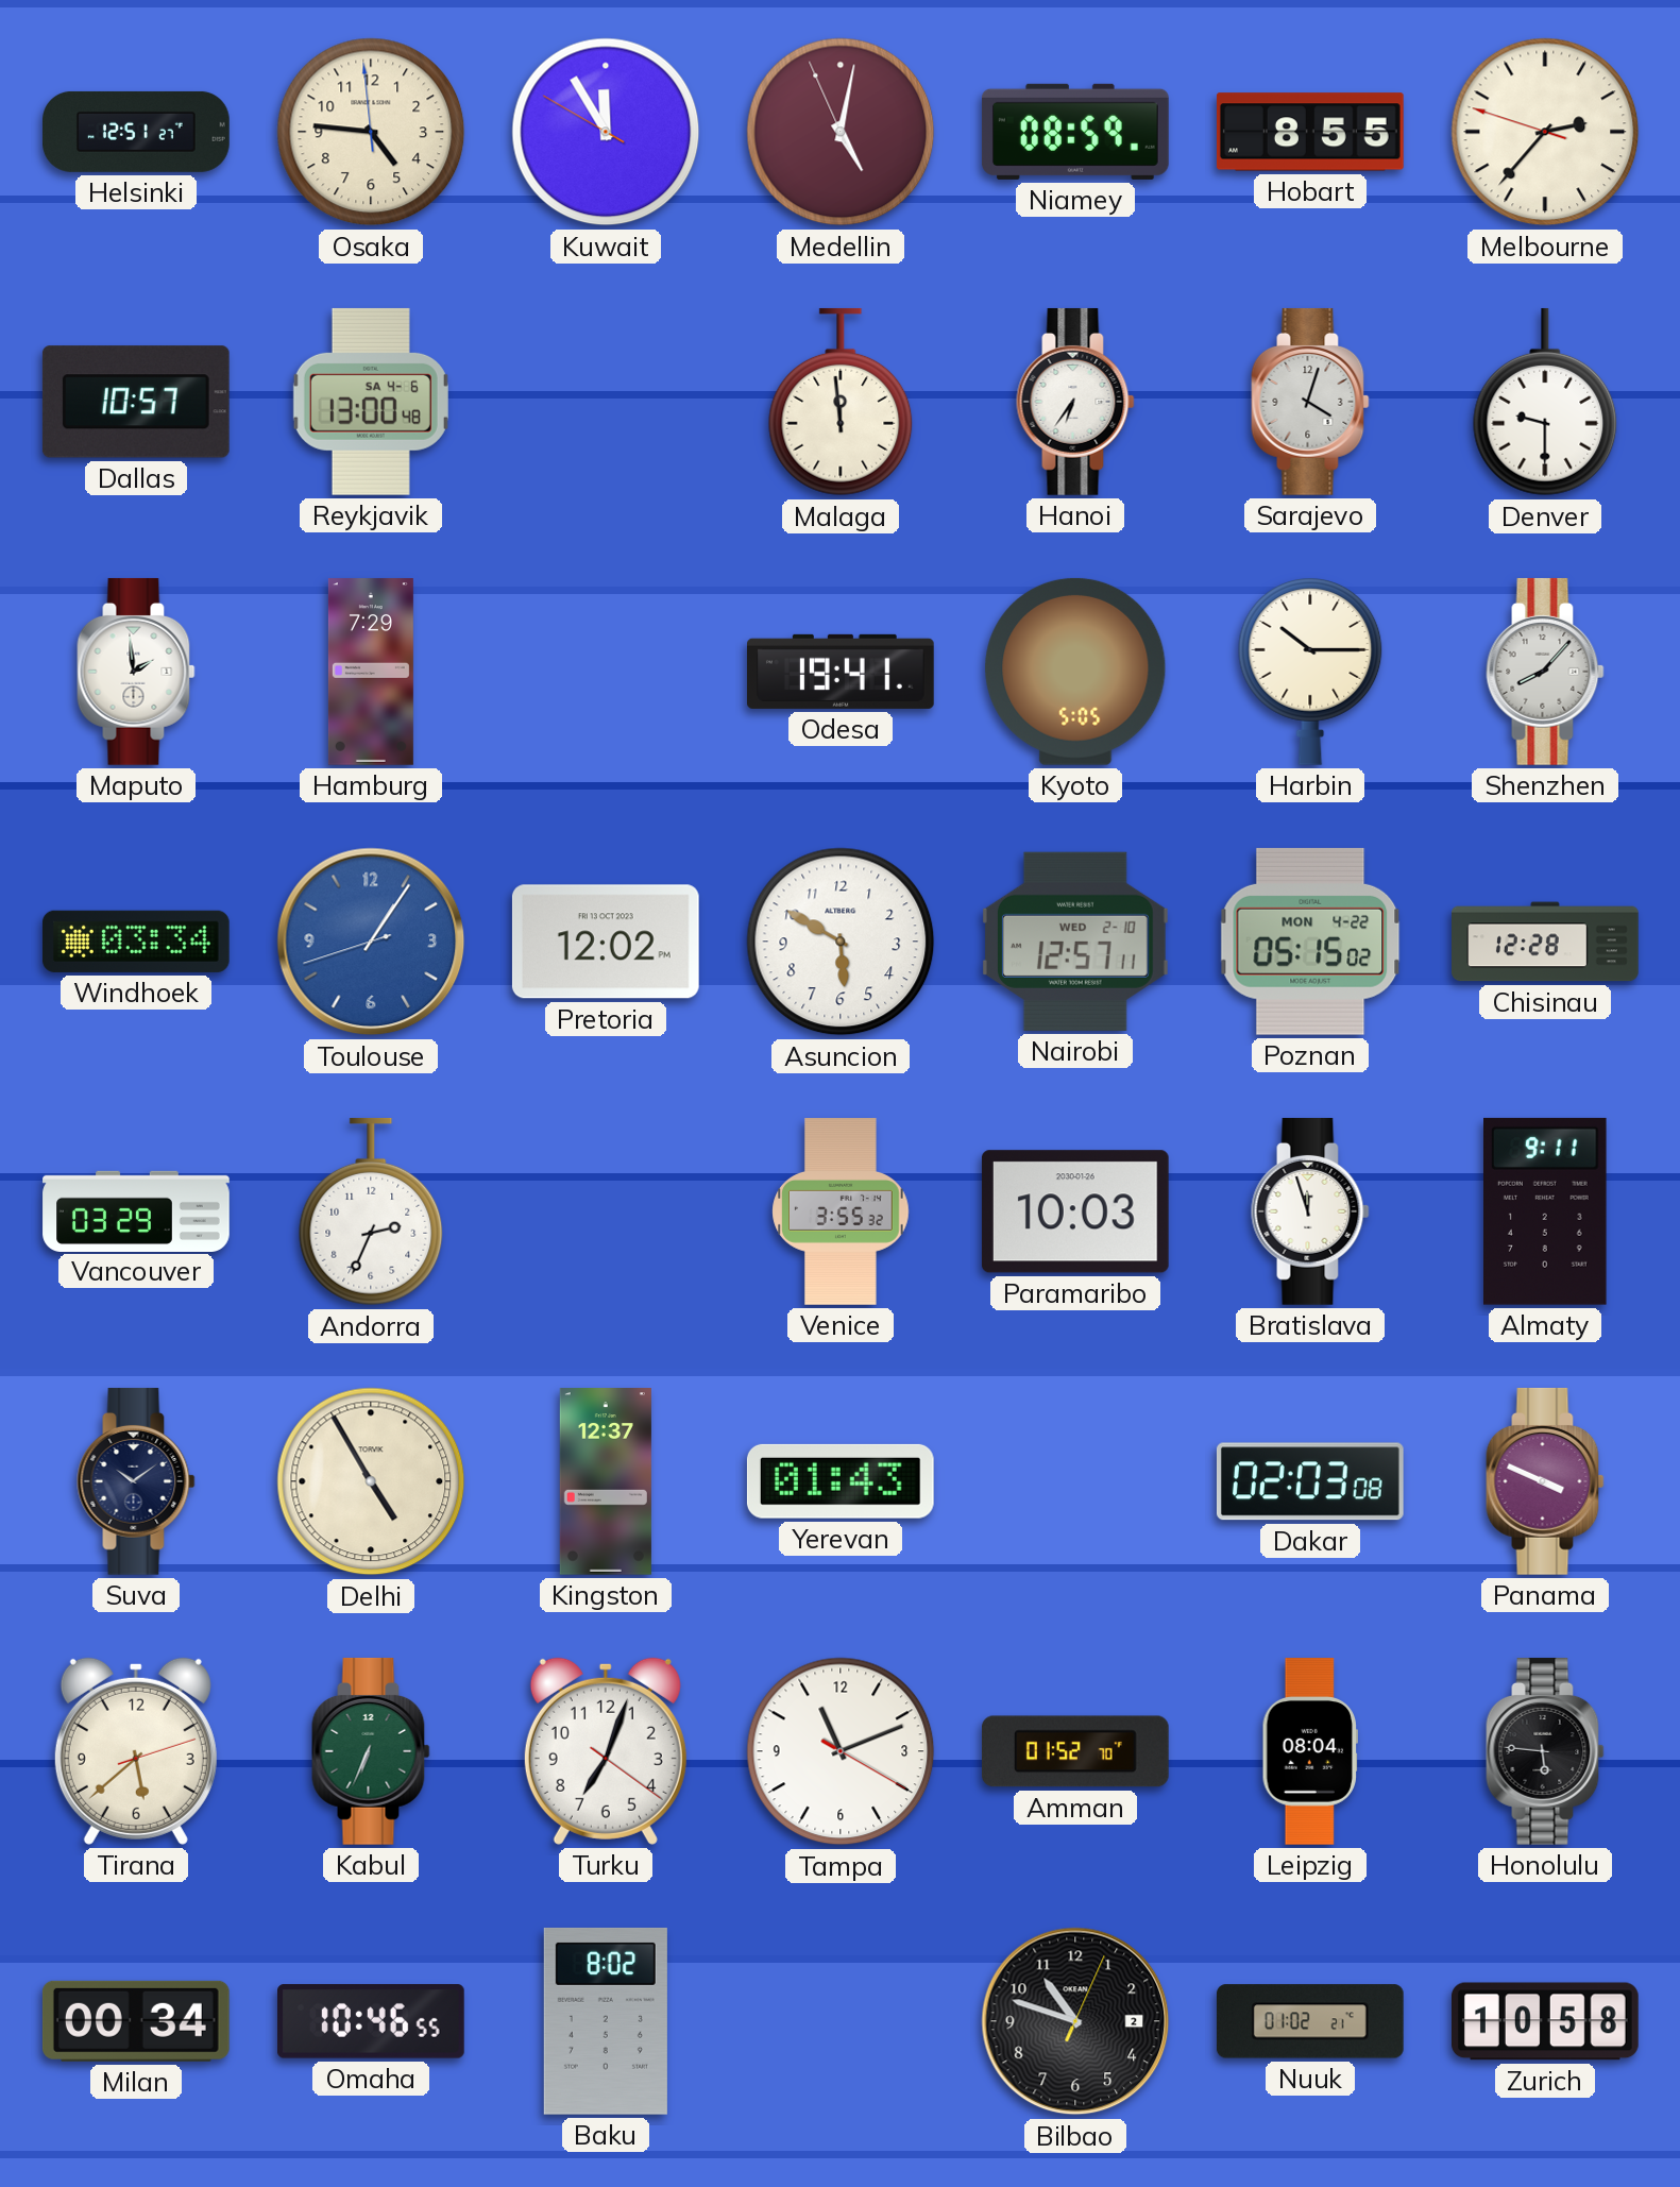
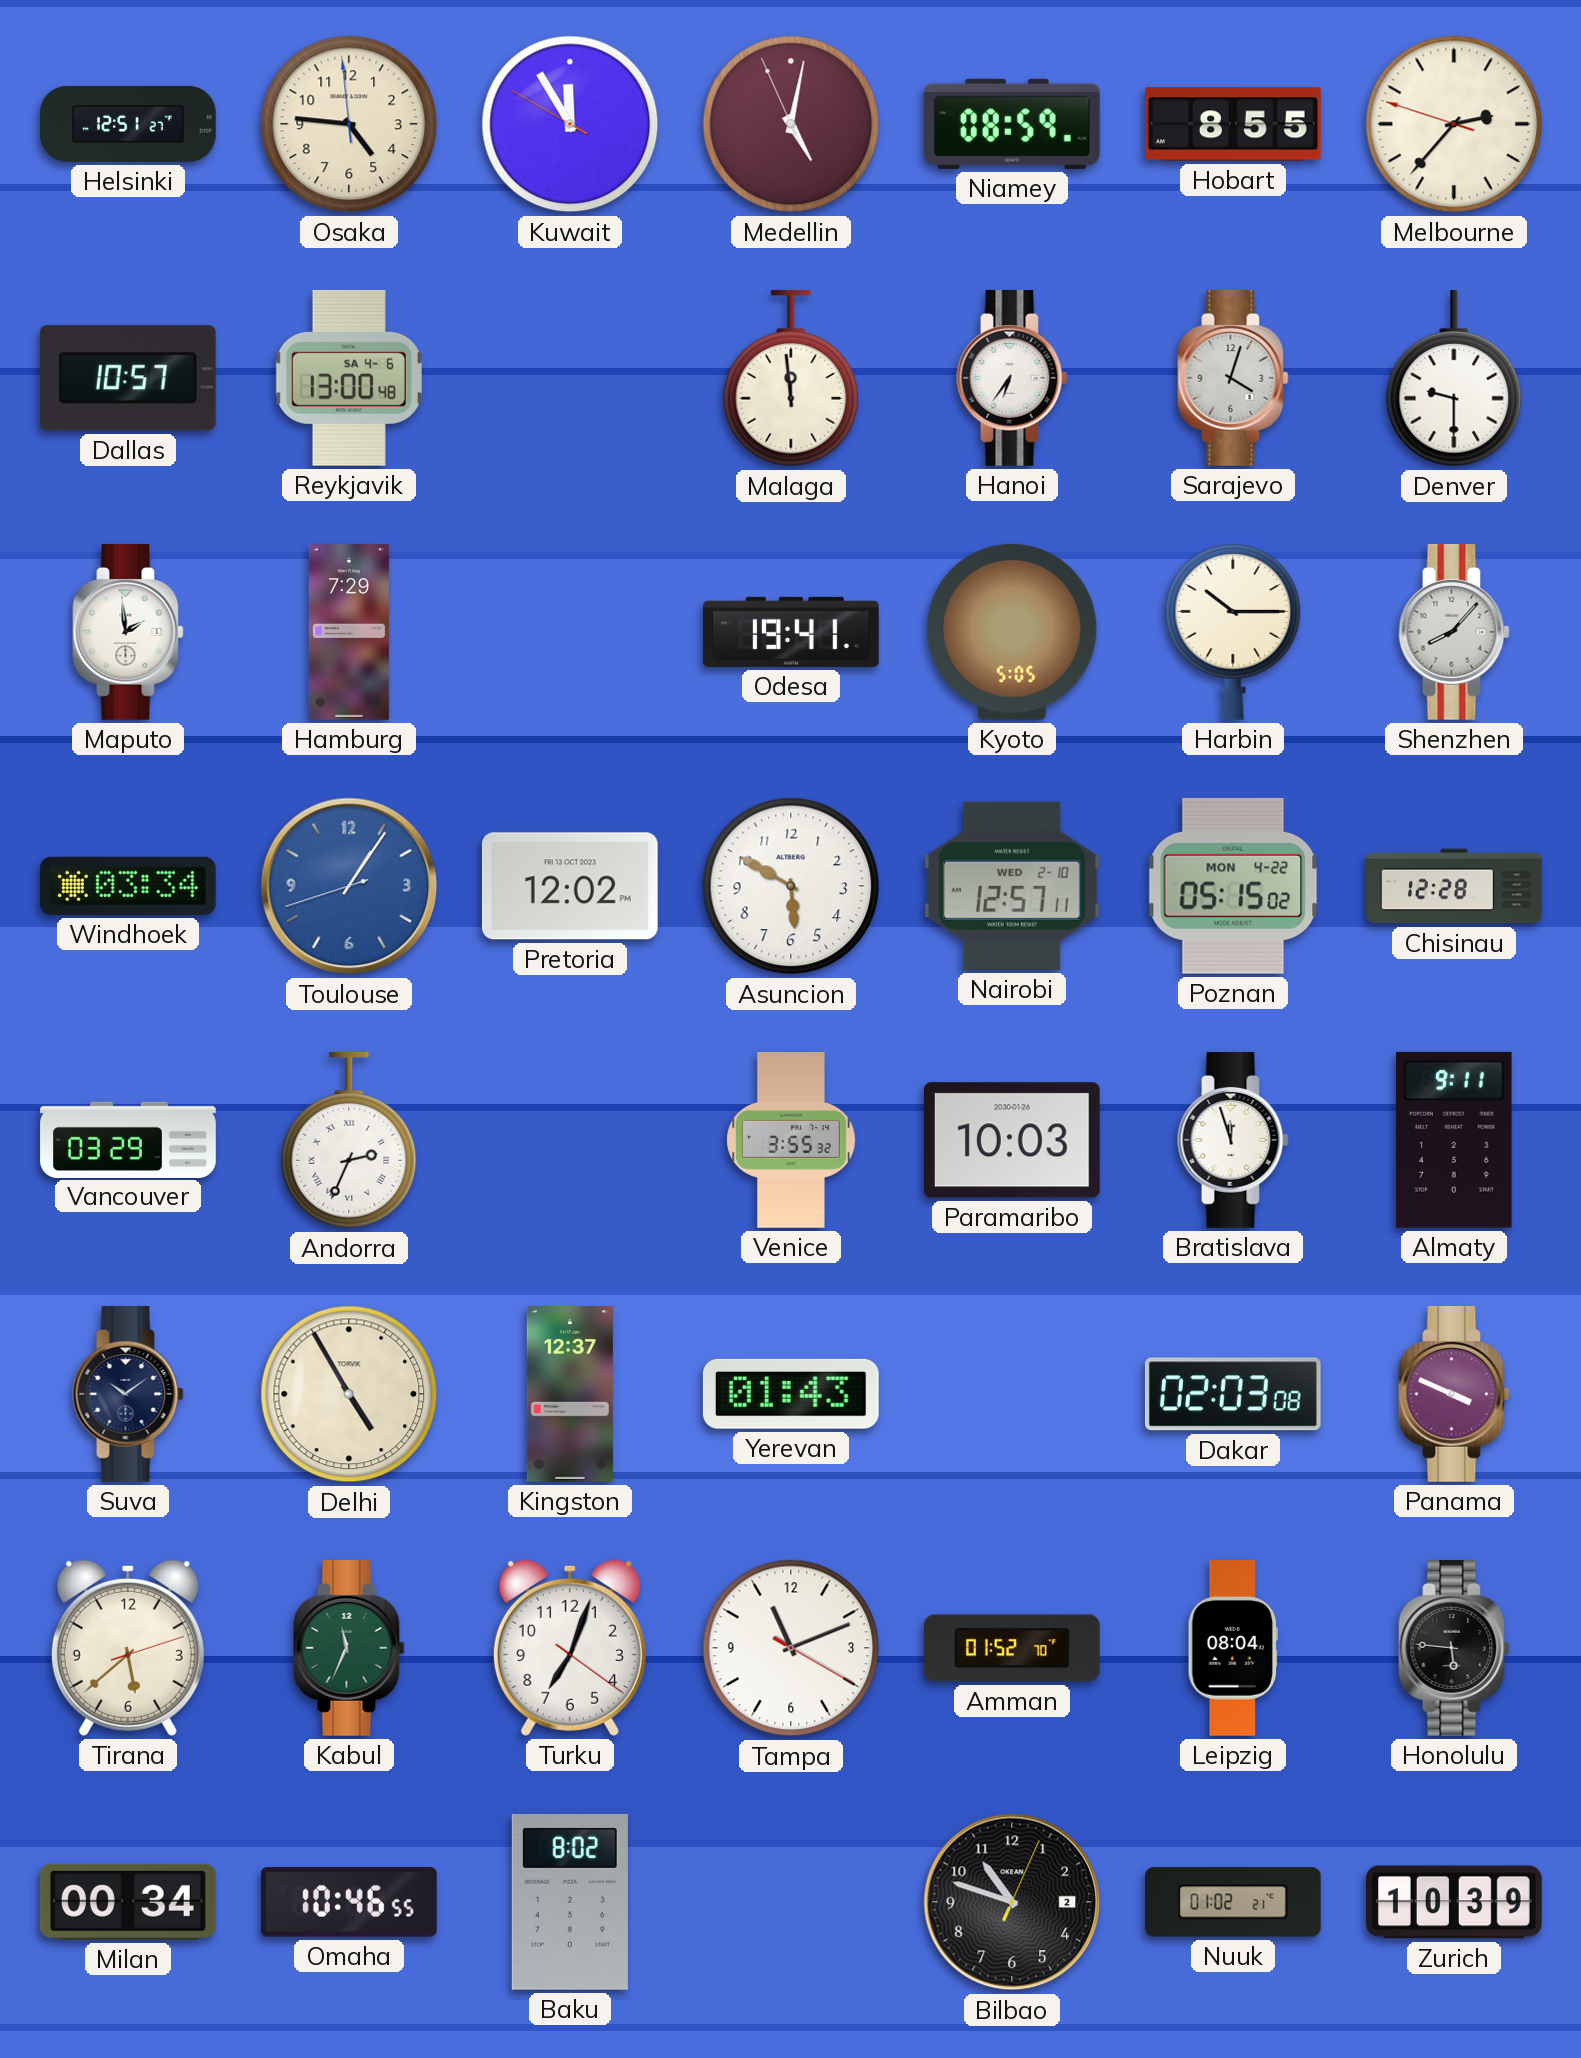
Andorra numerals: Arabic -> Roman (349, 1140)
Kabul: 6:34 -> 11:34 (349, 1648)
Zurich: 10:58 -> 10:39 (1455, 1902)
